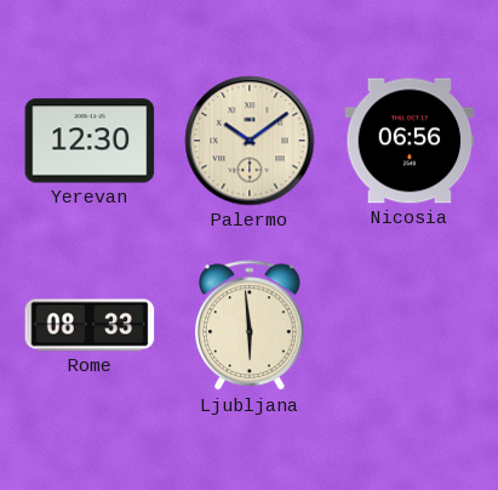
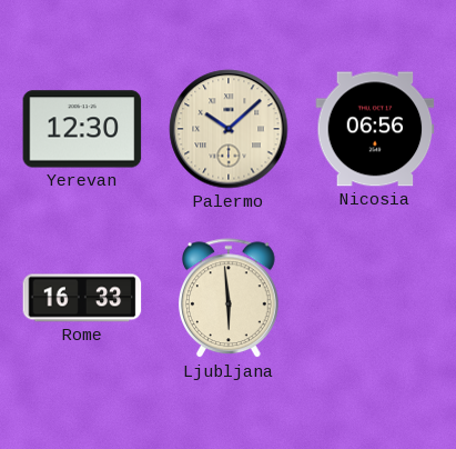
Palermo: 10:09 -> 10:08 (229, 129)
Rome: 08:33 -> 16:33 (82, 298)
